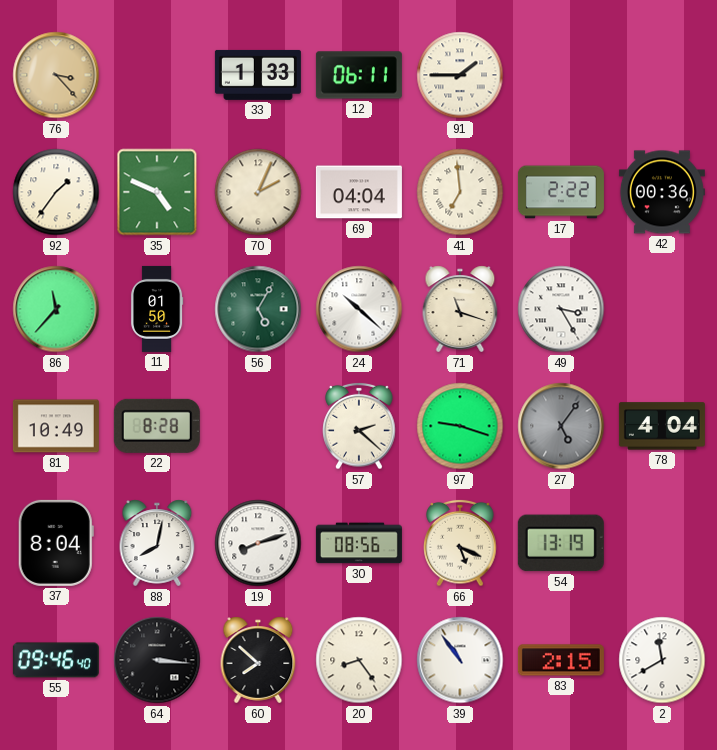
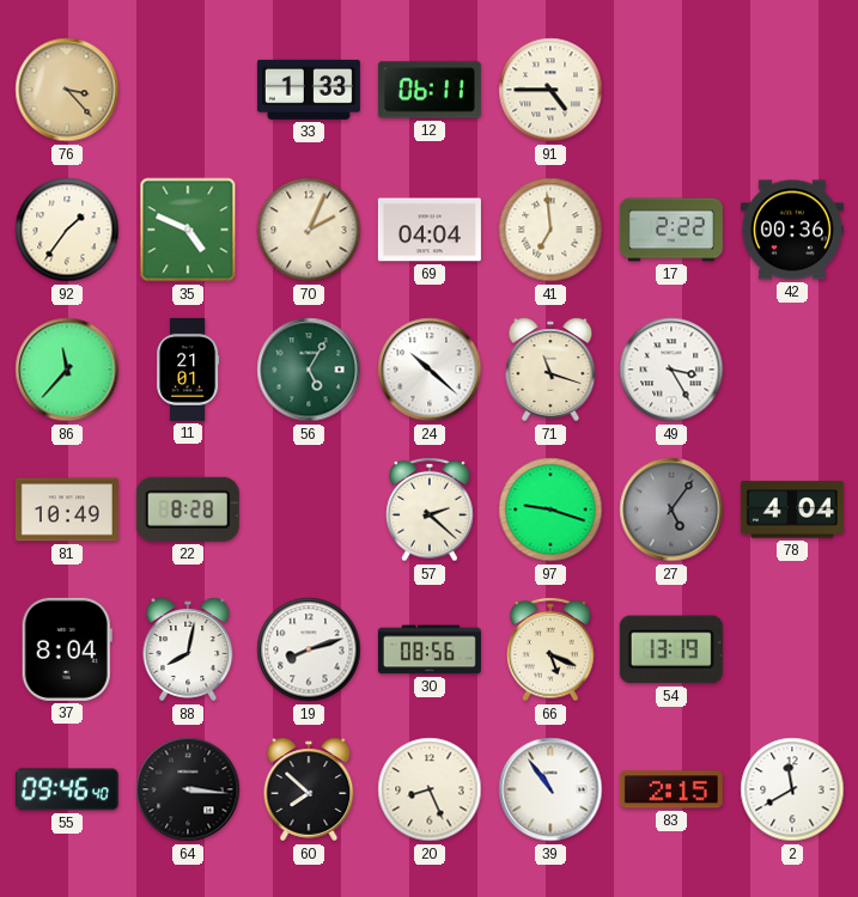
91: 1:45 -> 4:45 (550, 90)
11: 01:50 -> 21:01 (188, 370)
20: 8:24 -> 8:26 (430, 789)
